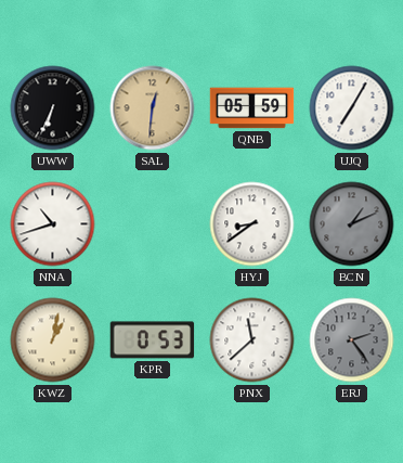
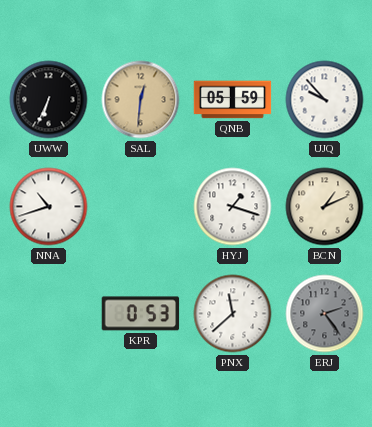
UJQ: 7:05 -> 9:53 (325, 100)
HYJ: 8:39 -> 1:18 (233, 207)
BCN dial: grey -> cream (325, 207)
KWZ: 1:02 -> none (53, 340)
